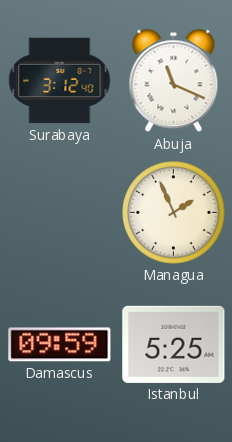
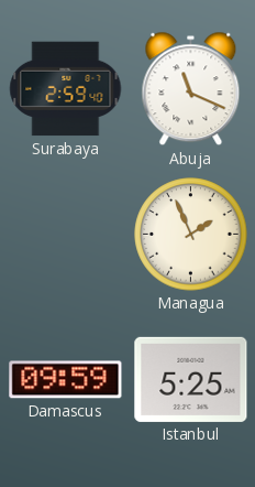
Surabaya: 3:12 -> 2:59 (66, 89)
